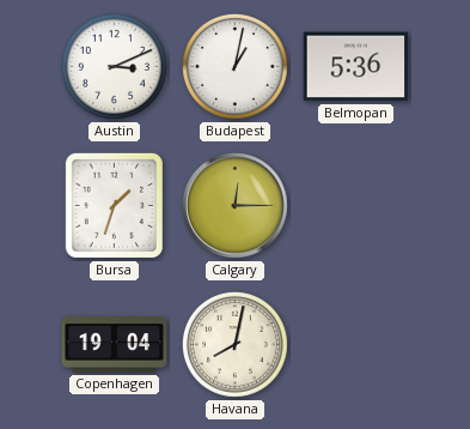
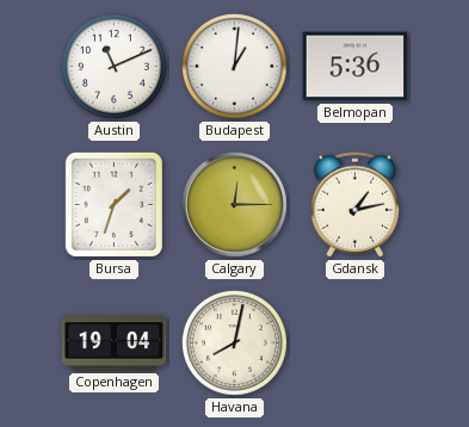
Austin: 3:11 -> 11:11 (113, 66)
Budapest: 1:02 -> 1:01 (234, 66)
Gdansk: none -> 1:13 (354, 205)
